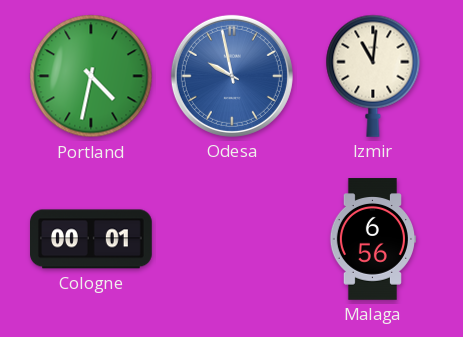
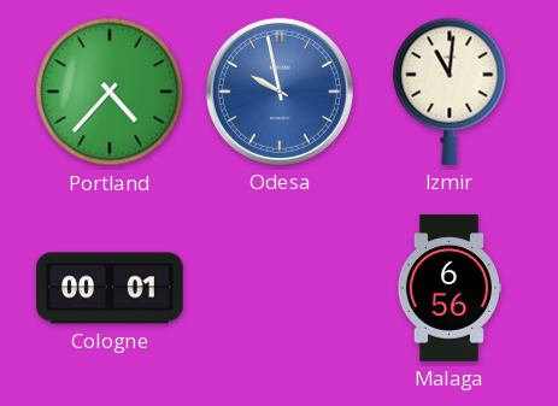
Portland: 4:32 -> 4:37 (110, 92)
